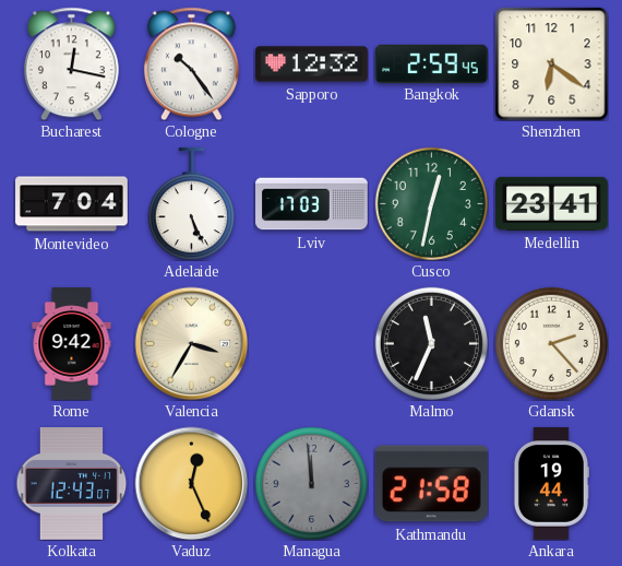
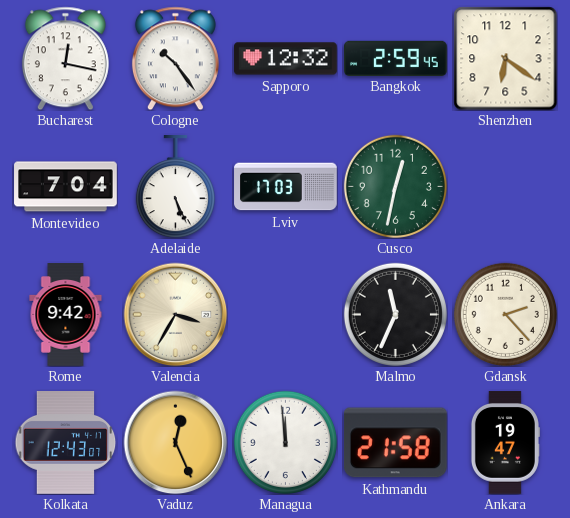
Medellin: 23:41 -> none (552, 203)
Managua dial: grey -> white (285, 442)
Ankara: 19:44 -> 19:47 (505, 443)
